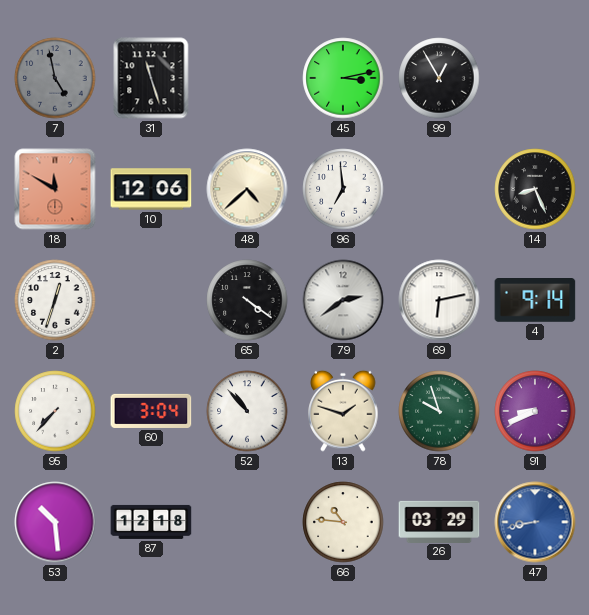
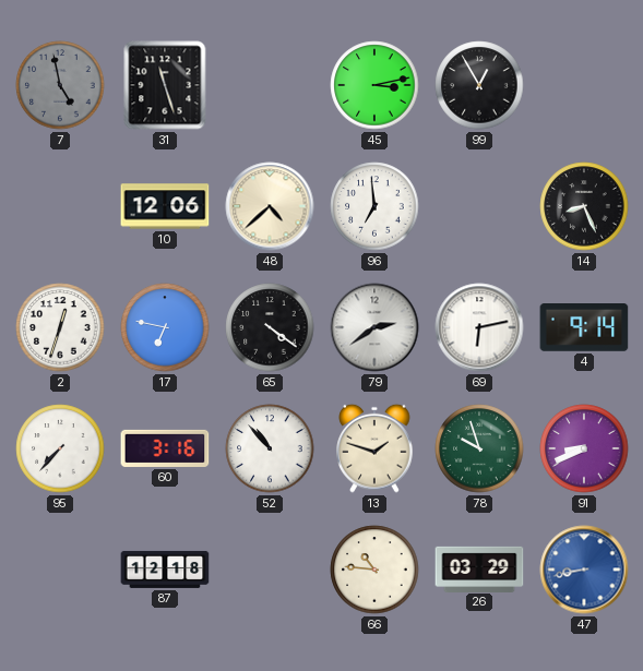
18: 11:50 -> none (55, 189)
17: none -> 6:47 (165, 327)
60: 3:04 -> 3:16 (165, 448)
53: 10:29 -> none (55, 522)
